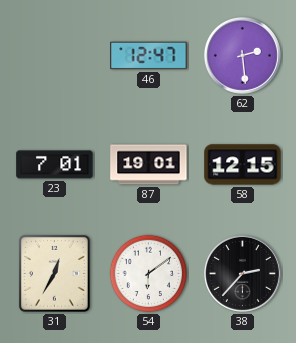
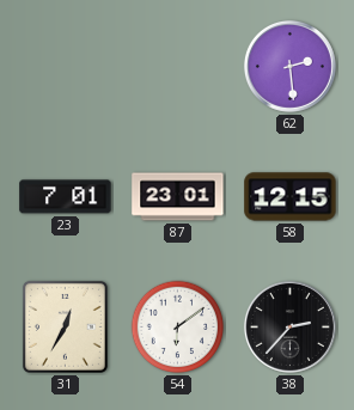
46: 12:47 -> none (149, 56)
87: 19:01 -> 23:01 (178, 197)
